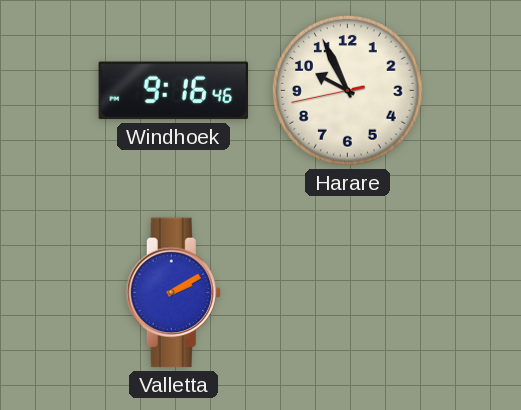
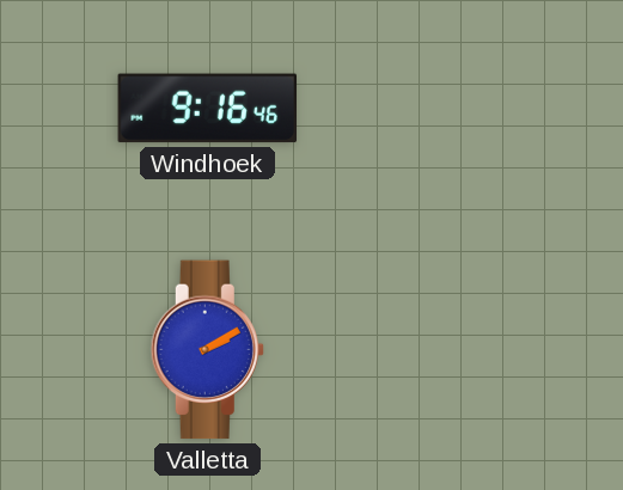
Harare: 9:55 -> none (348, 91)
